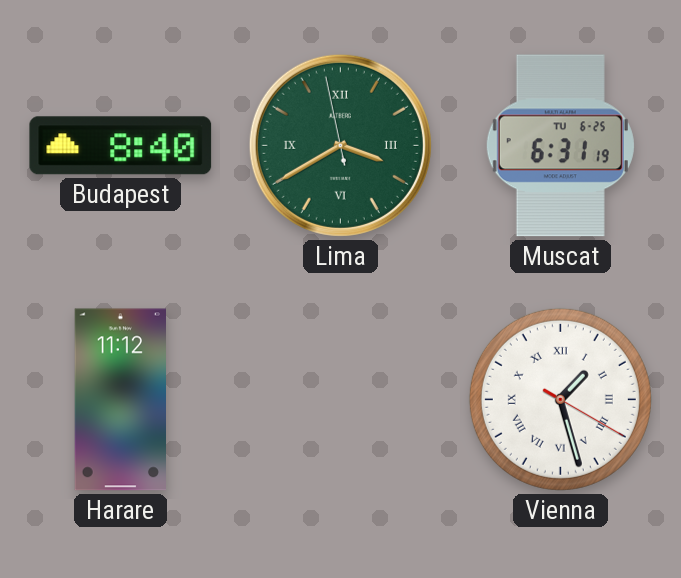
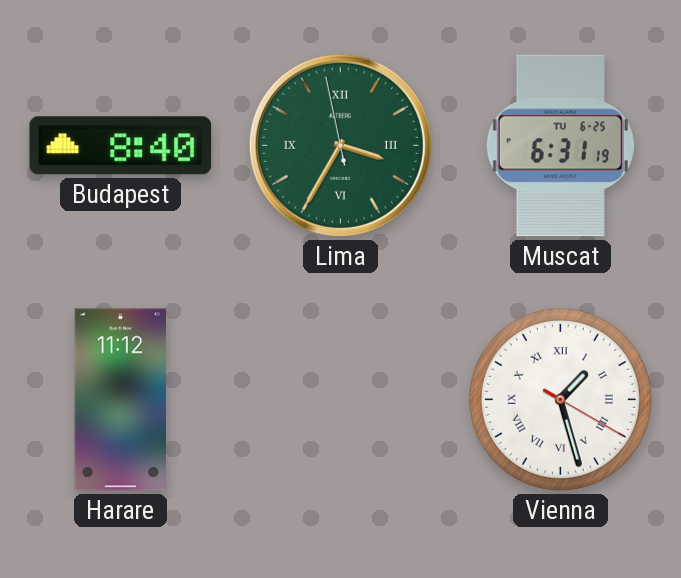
Lima: 3:39 -> 3:34 (340, 145)
